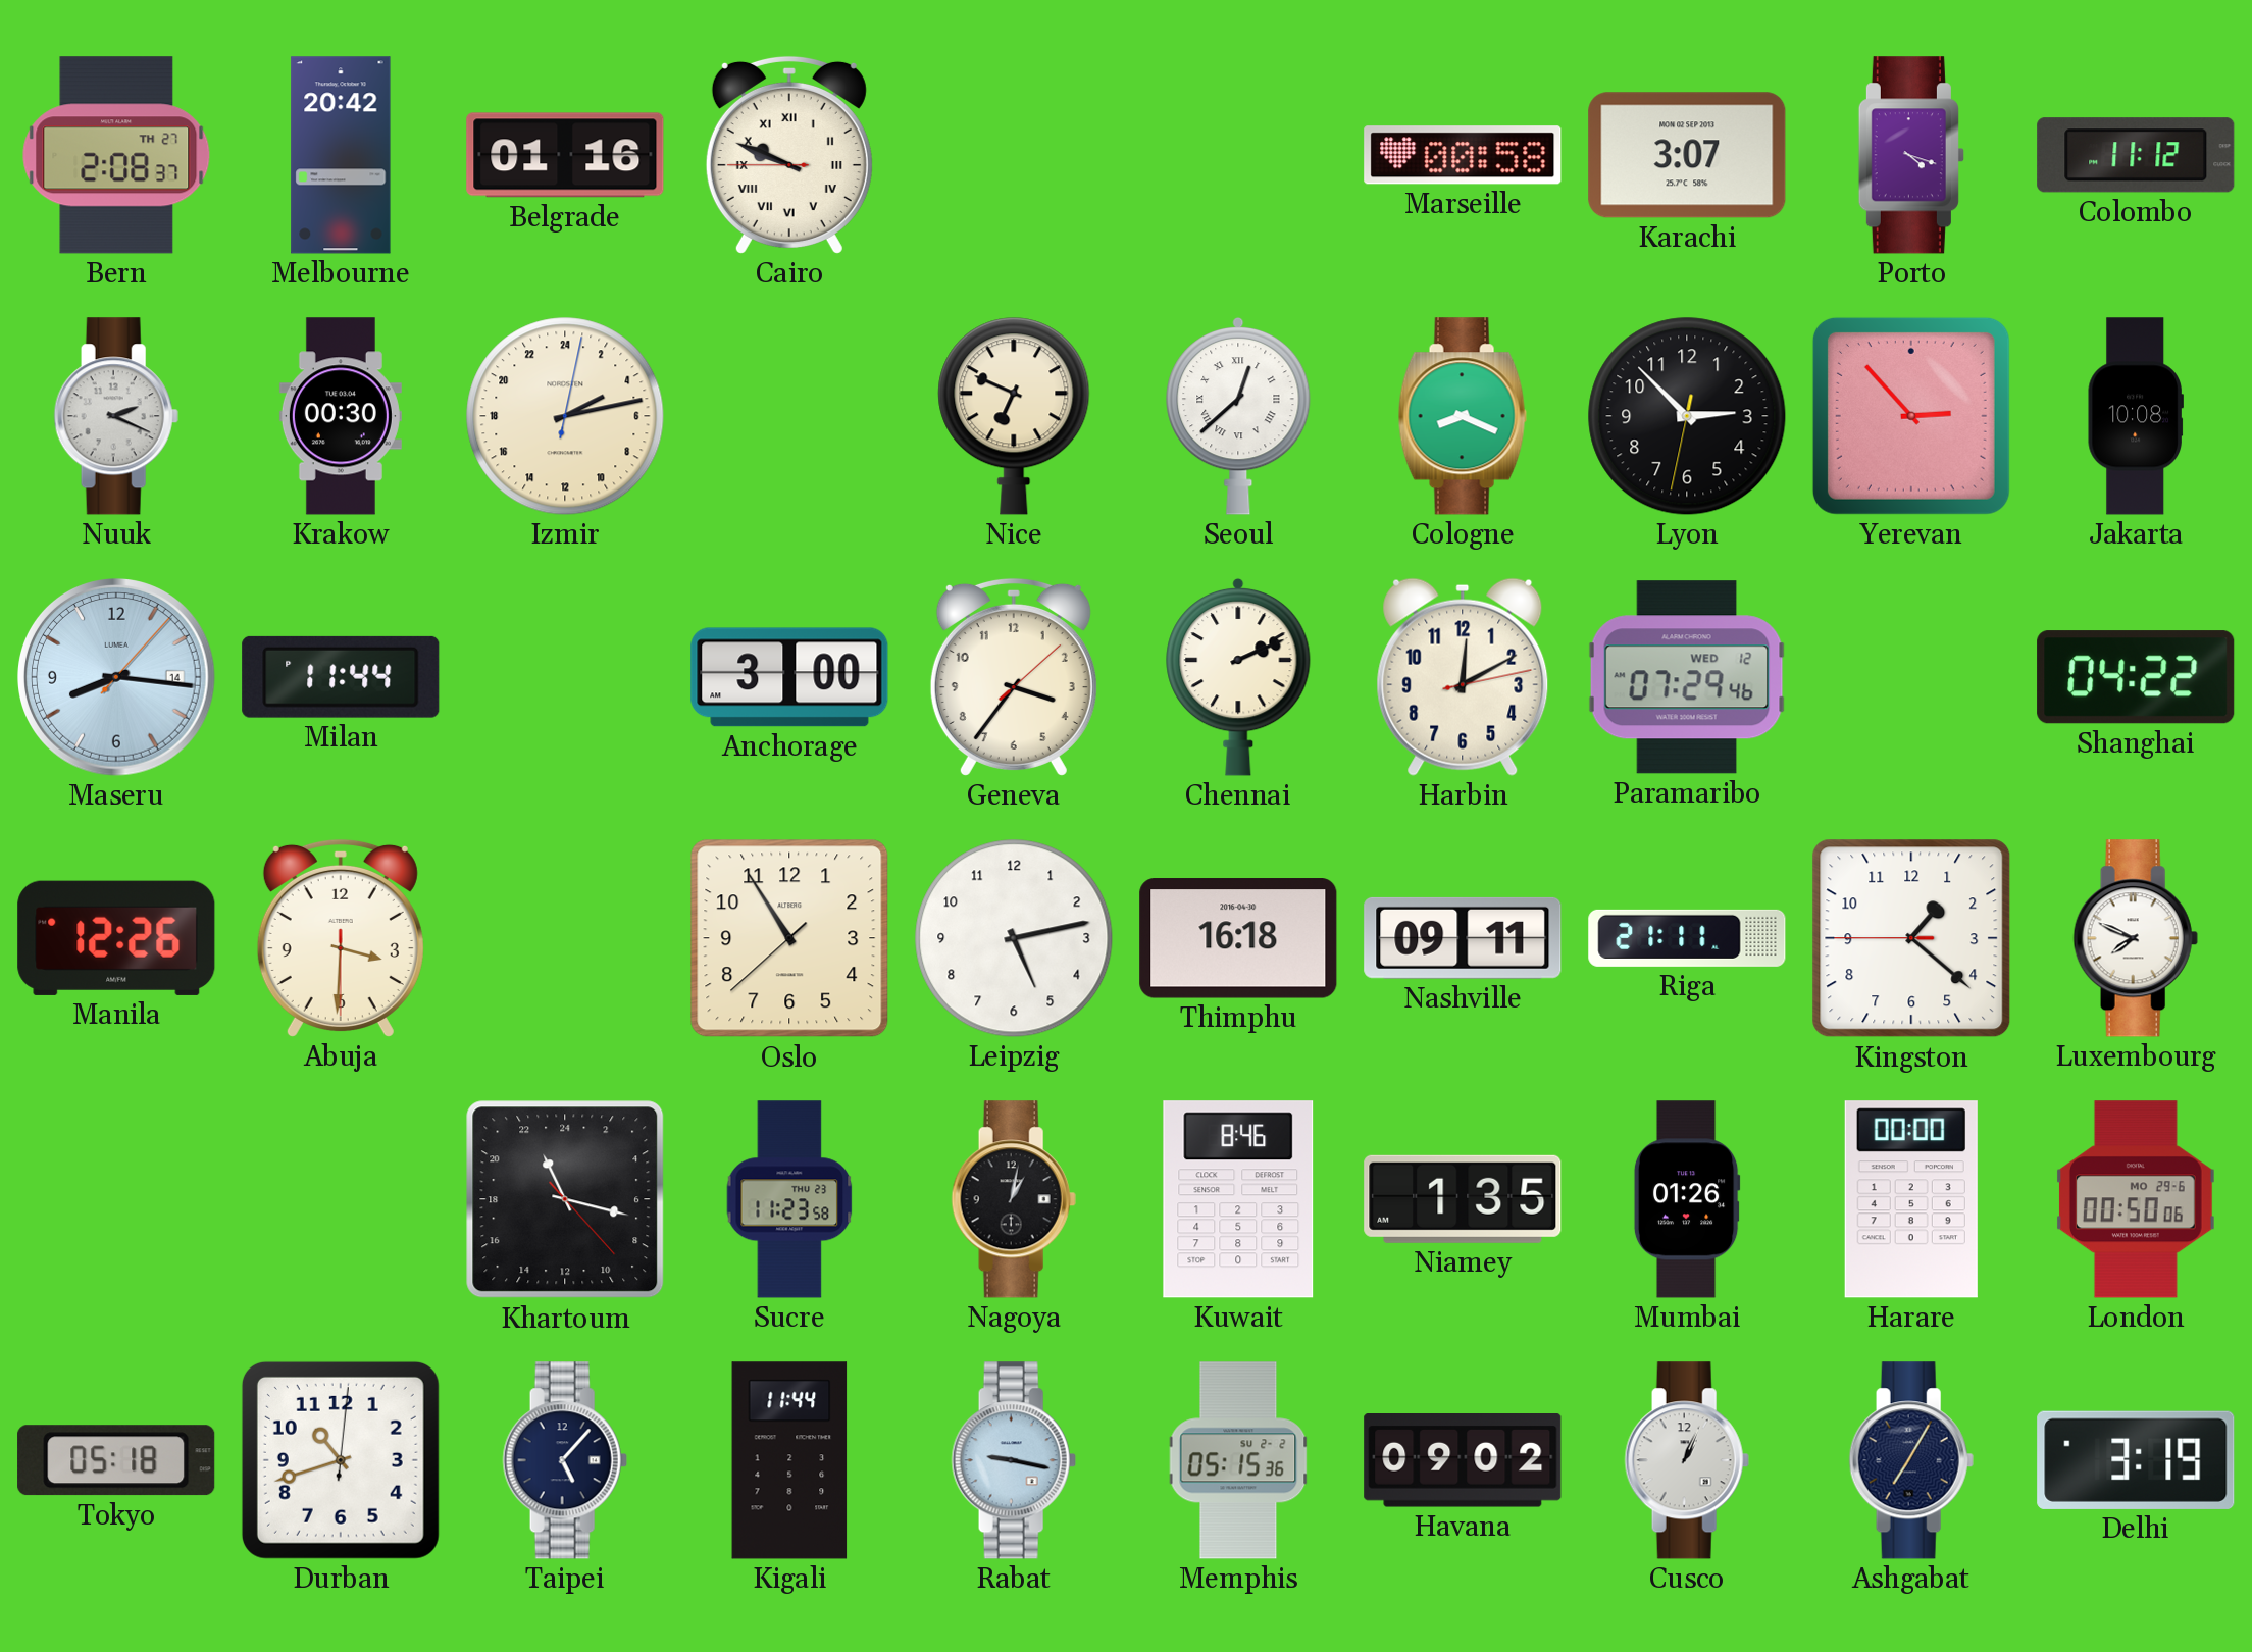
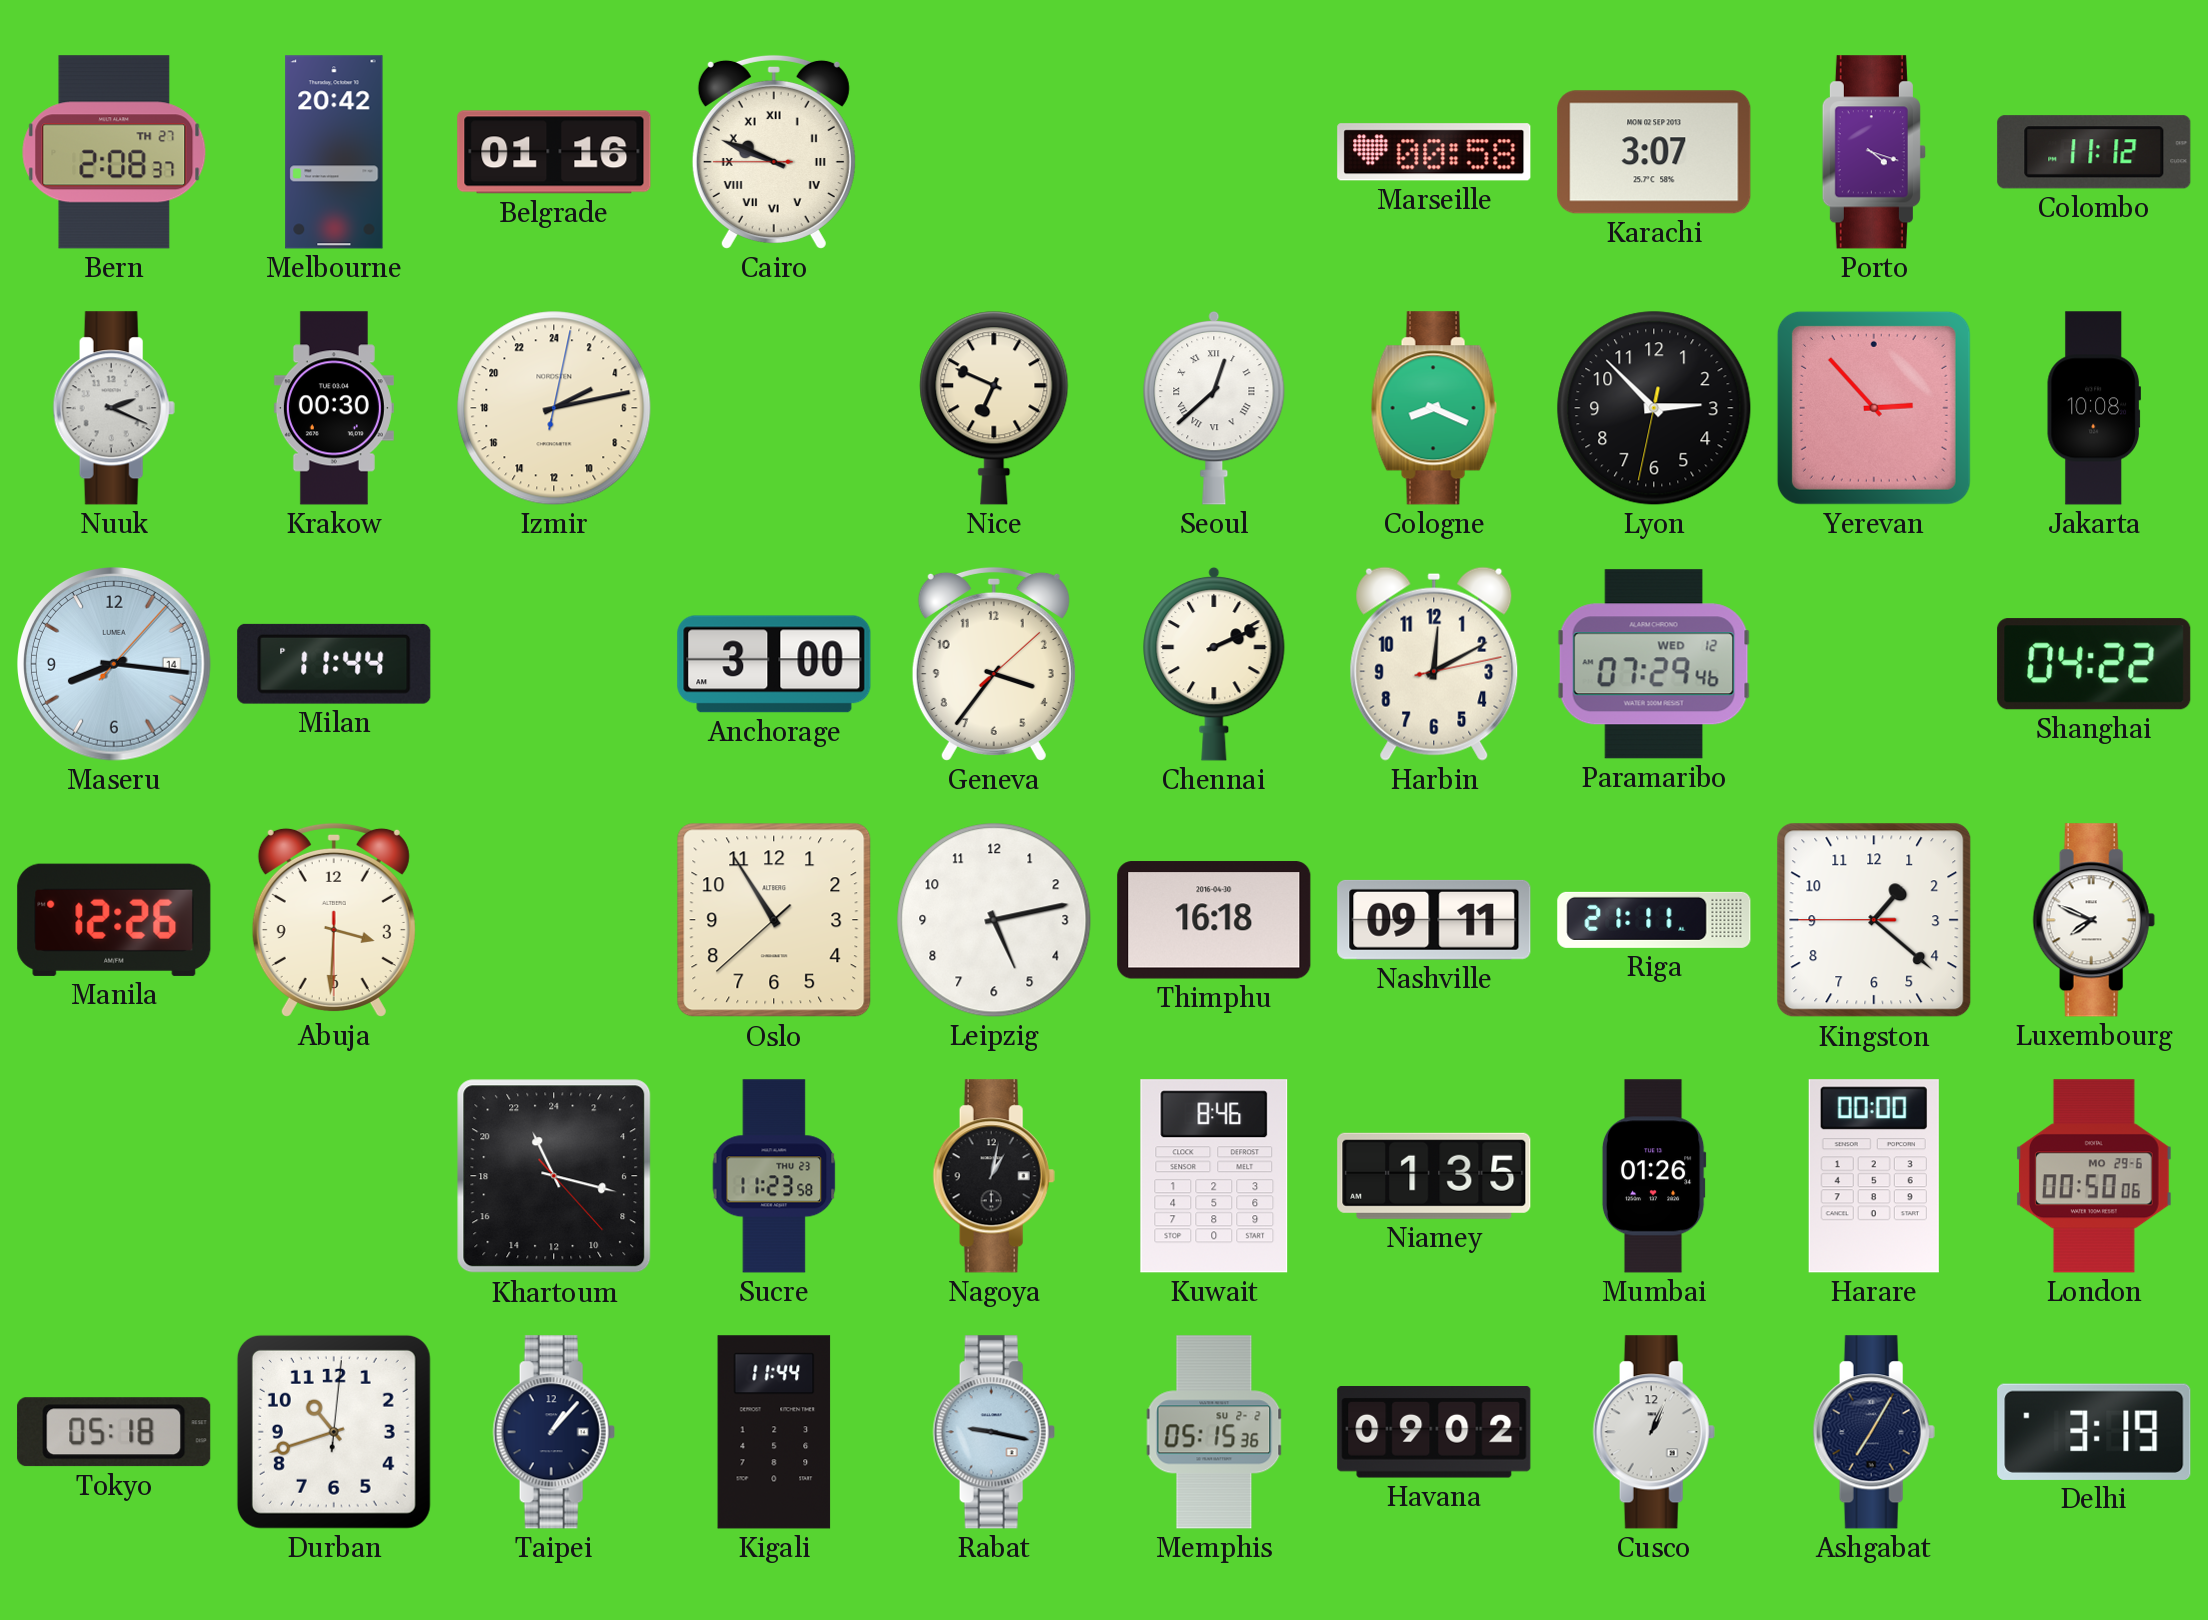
Taipei: 5:07 -> 1:07 (554, 1432)
